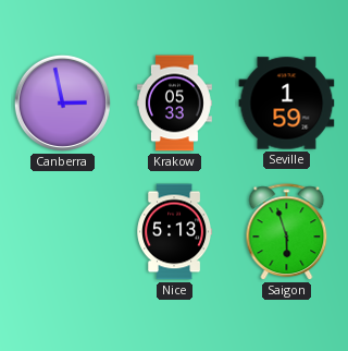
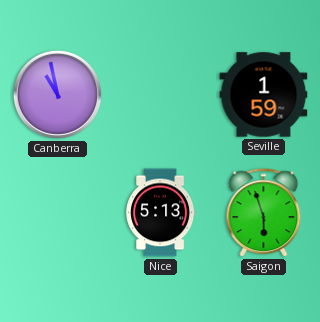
Canberra: 2:58 -> 10:58 (57, 94)
Krakow: 05:33 -> none (174, 104)
